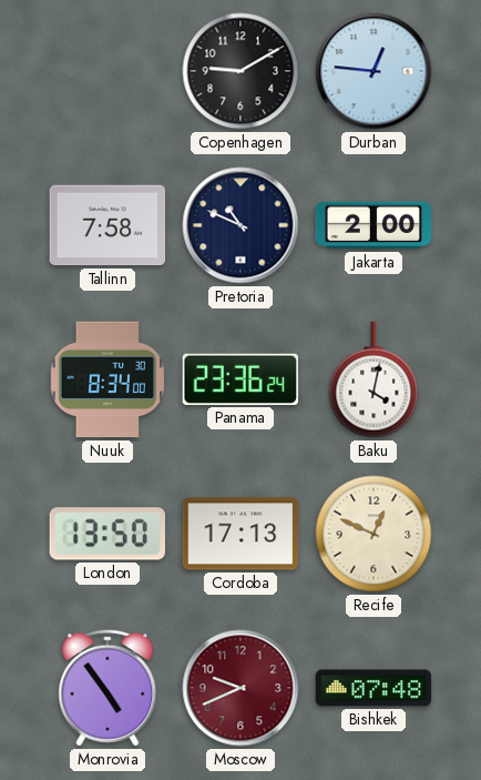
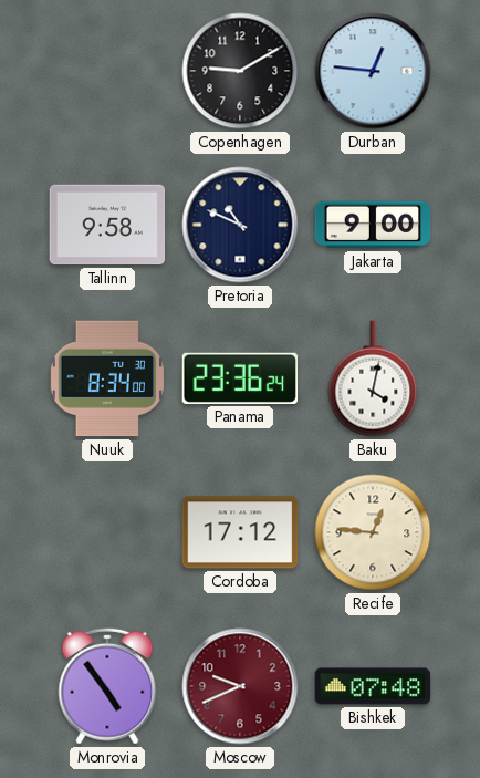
Tallinn: 7:58 -> 9:58 (107, 225)
Jakarta: 2:00 -> 9:00 (373, 225)
London: 13:50 -> none (106, 534)
Cordoba: 17:13 -> 17:12 (240, 532)
Recife: 12:49 -> 12:46 (373, 532)
